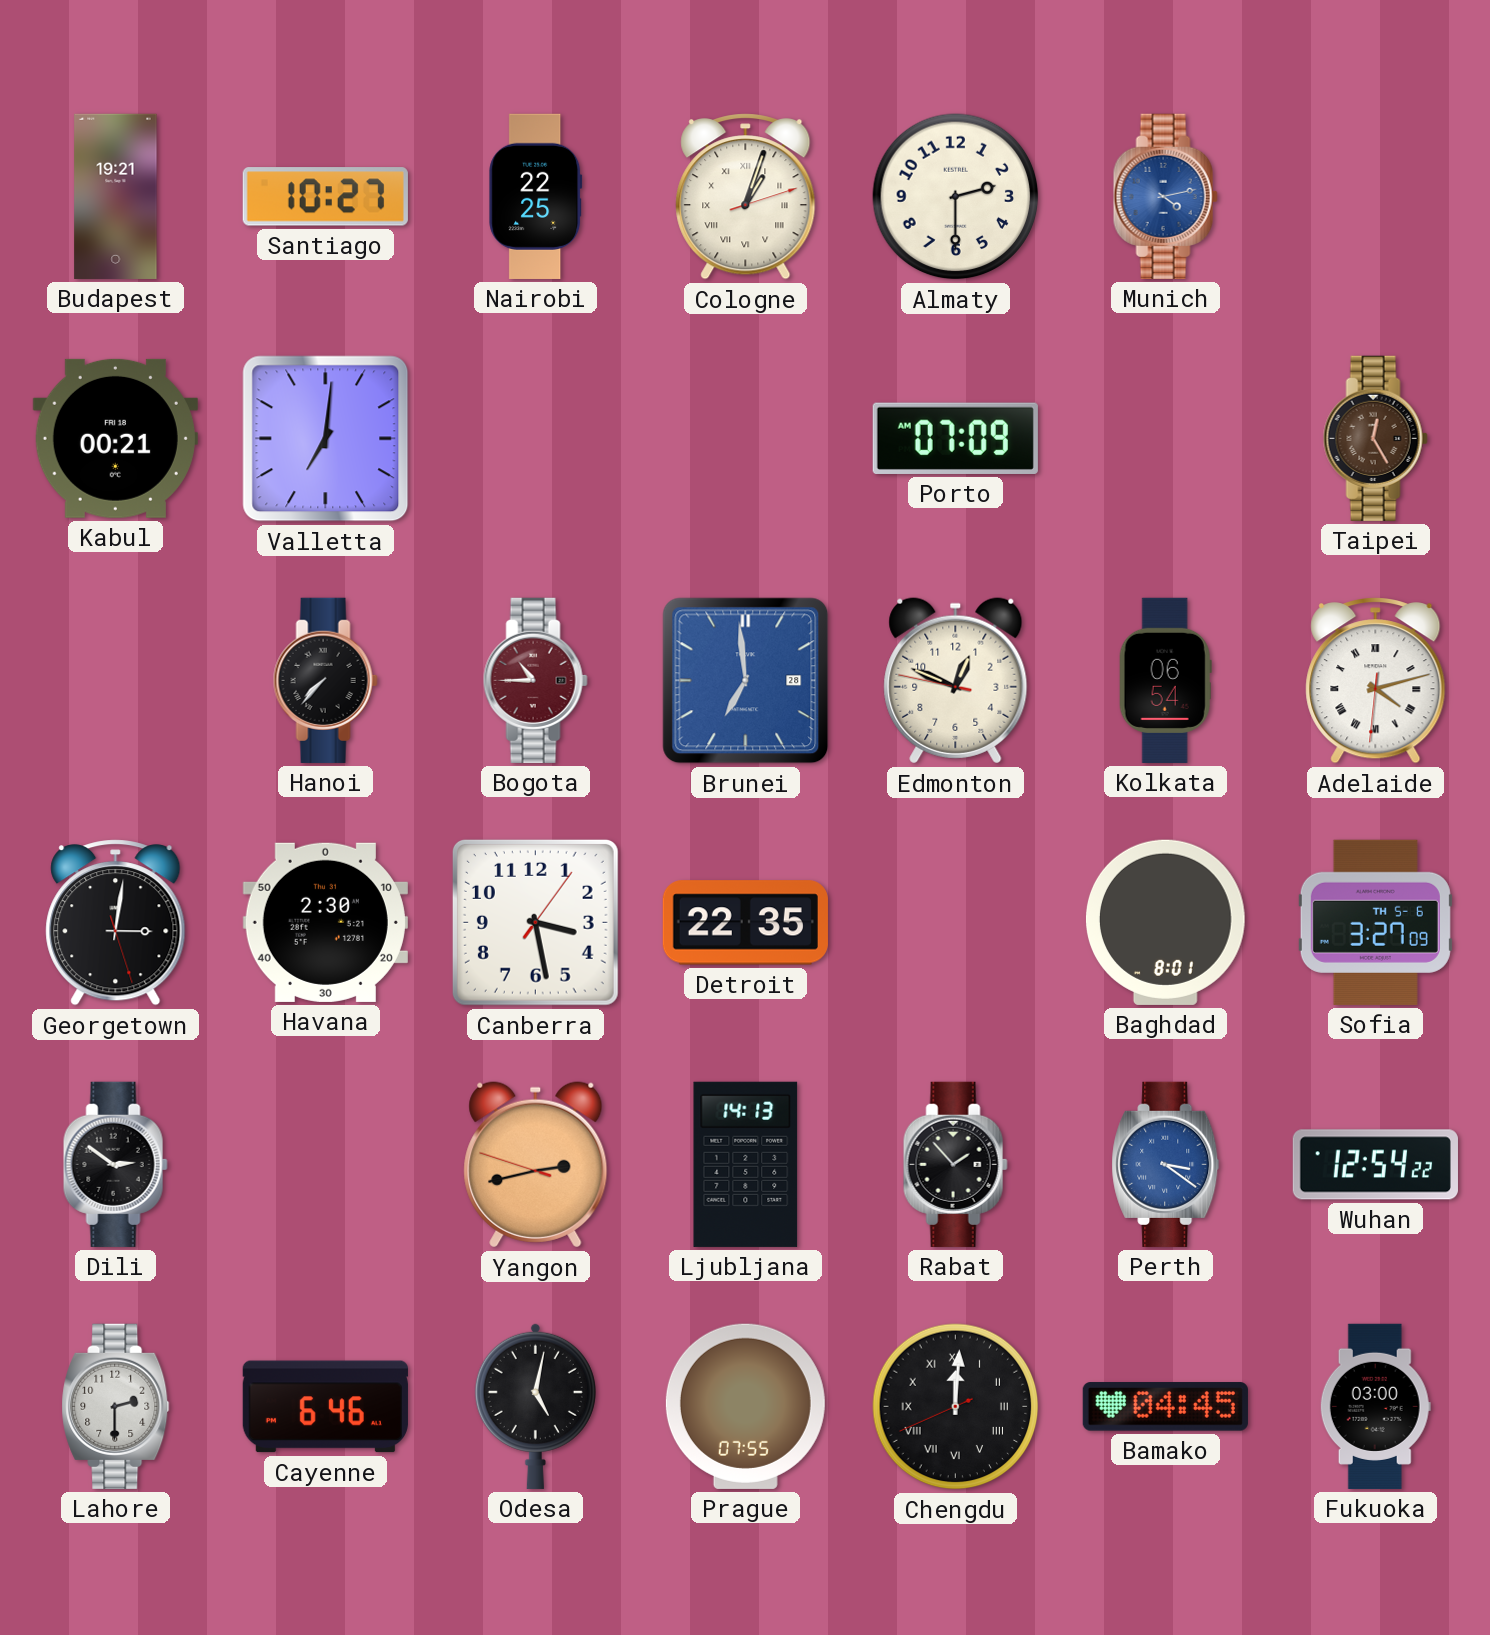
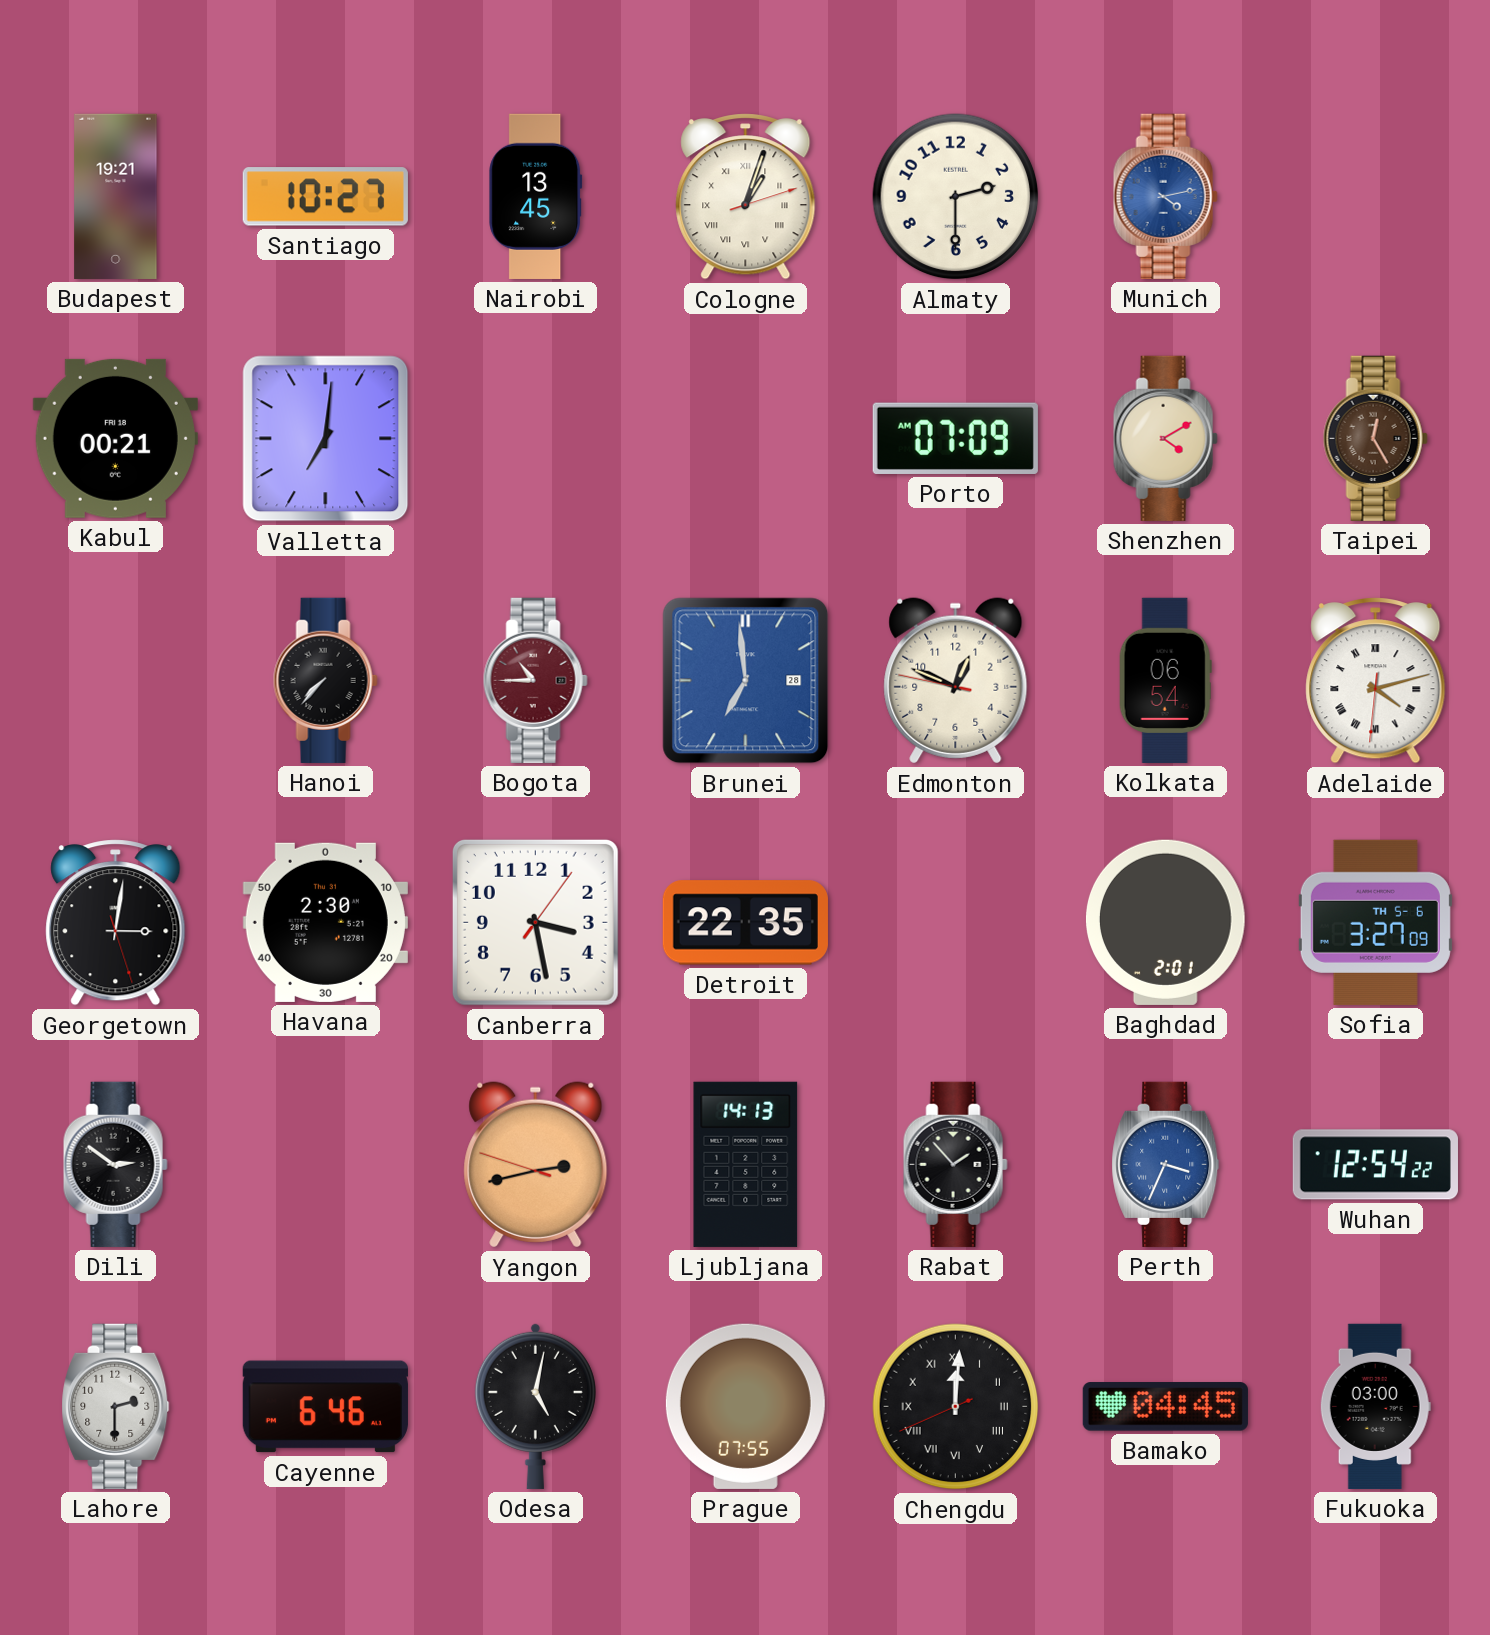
Nairobi: 22:25 -> 13:45 (536, 196)
Shenzhen: none -> 4:10 (1165, 438)
Baghdad: 8:01 -> 2:01 (1165, 922)
Perth: 3:21 -> 3:34 (1166, 1164)
